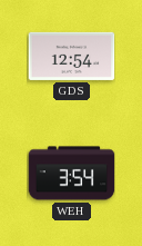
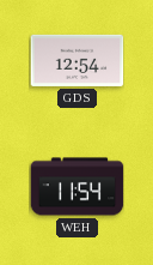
WEH: 3:54 -> 11:54 (76, 187)
